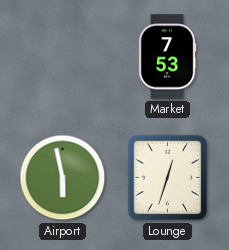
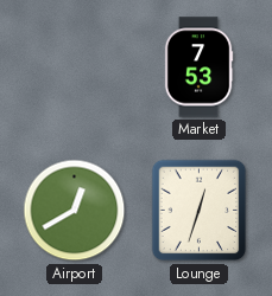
Airport: 5:58 -> 12:40 (75, 211)
